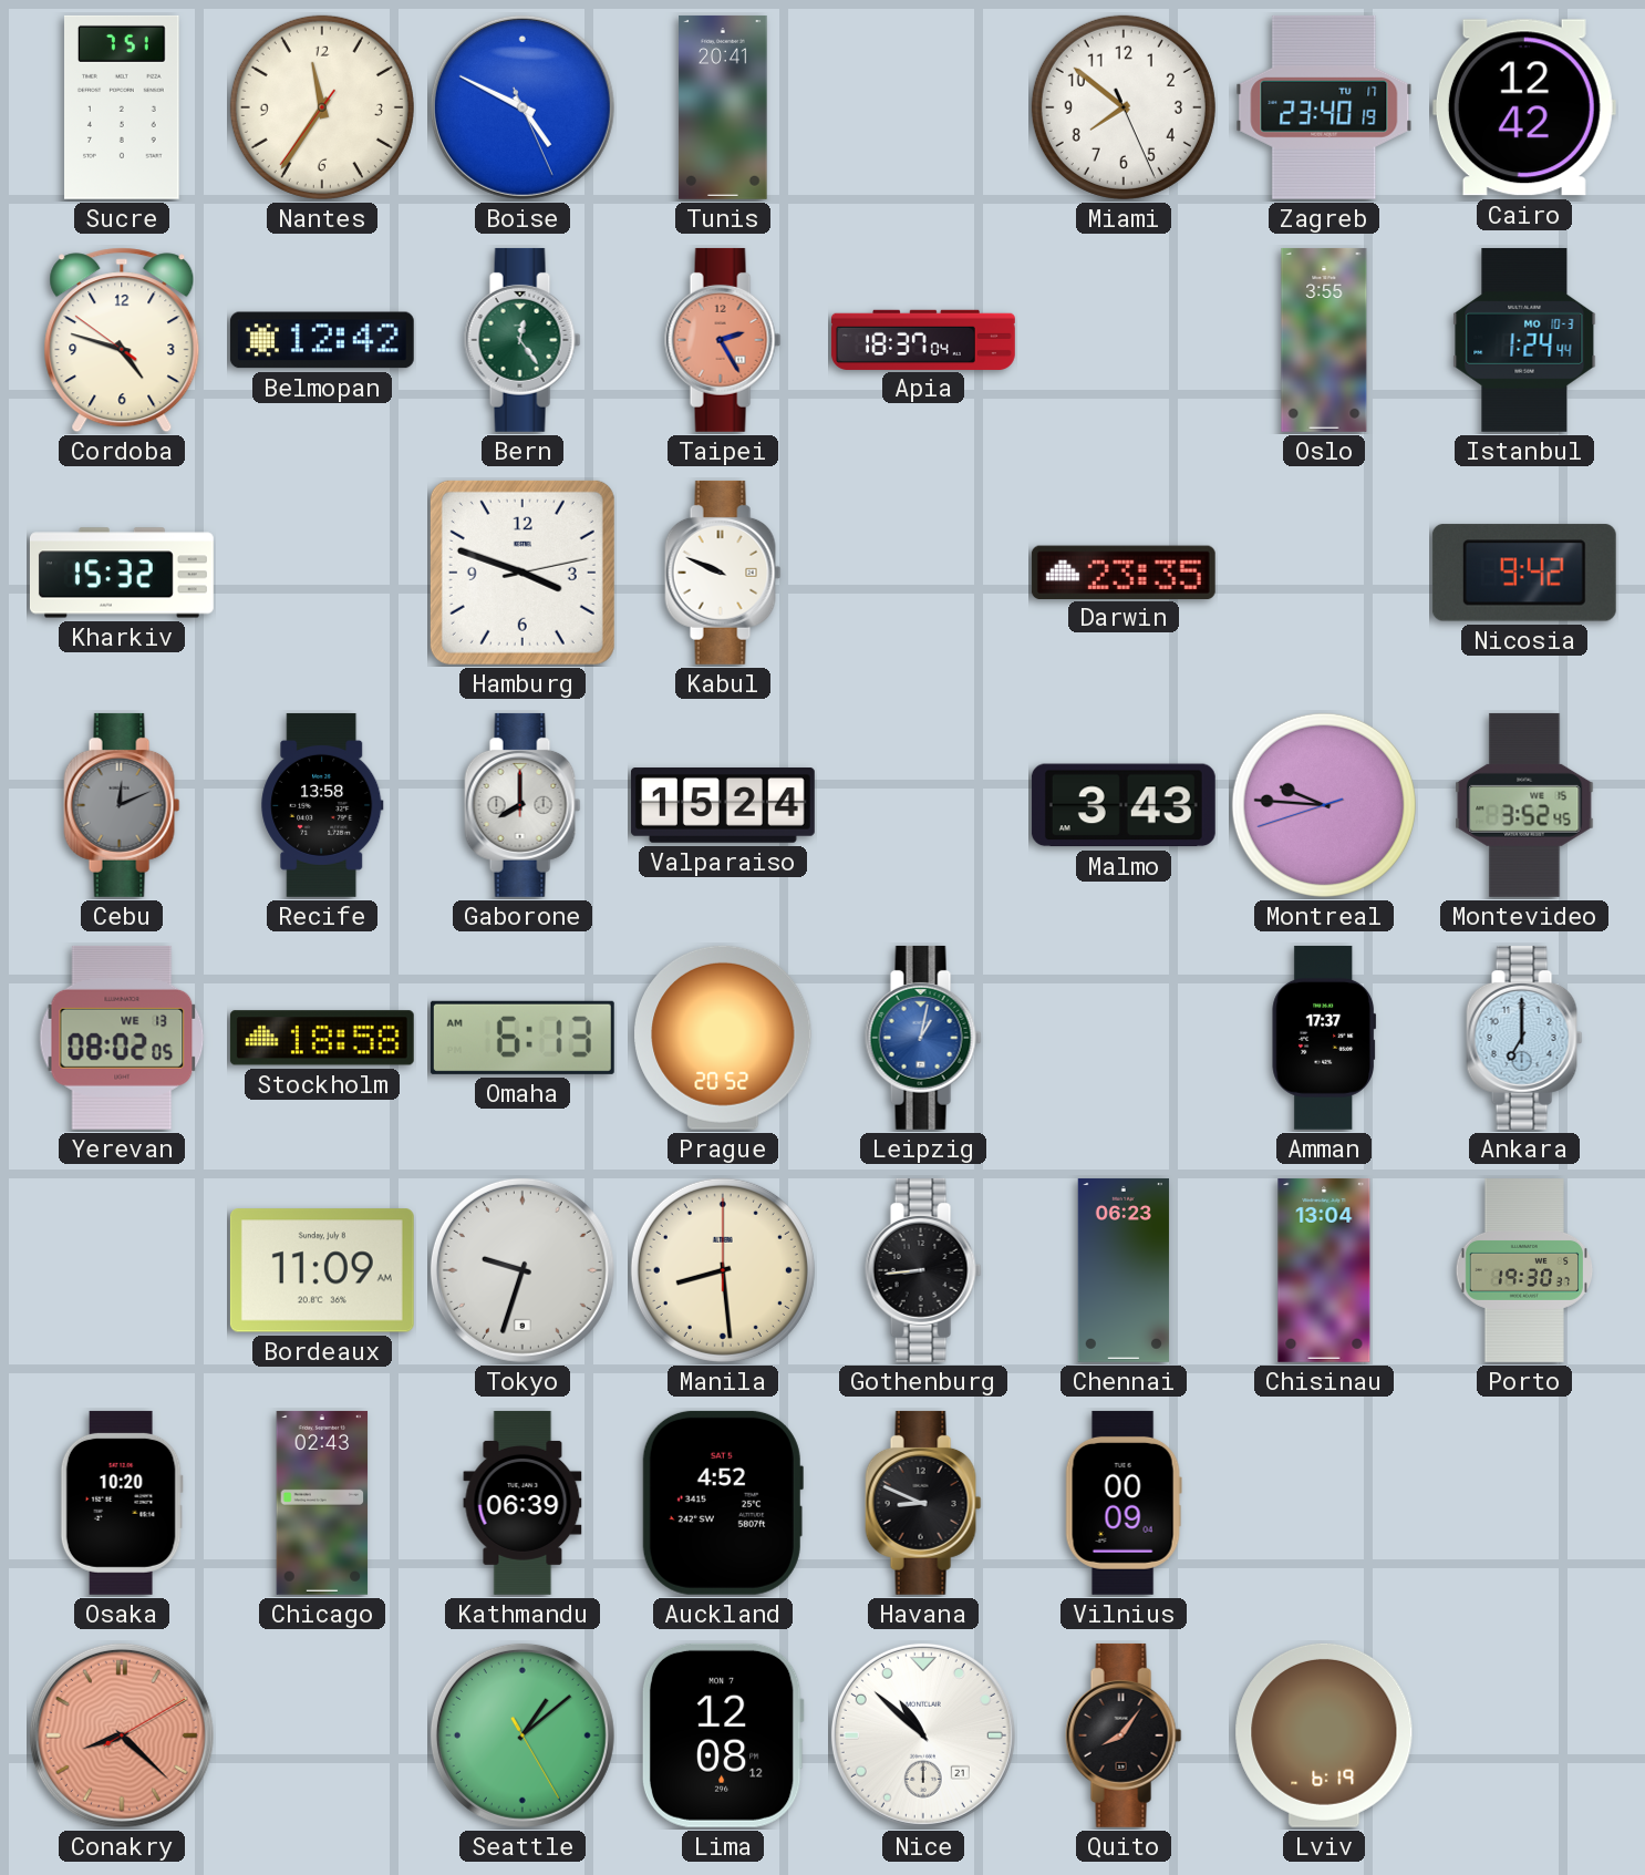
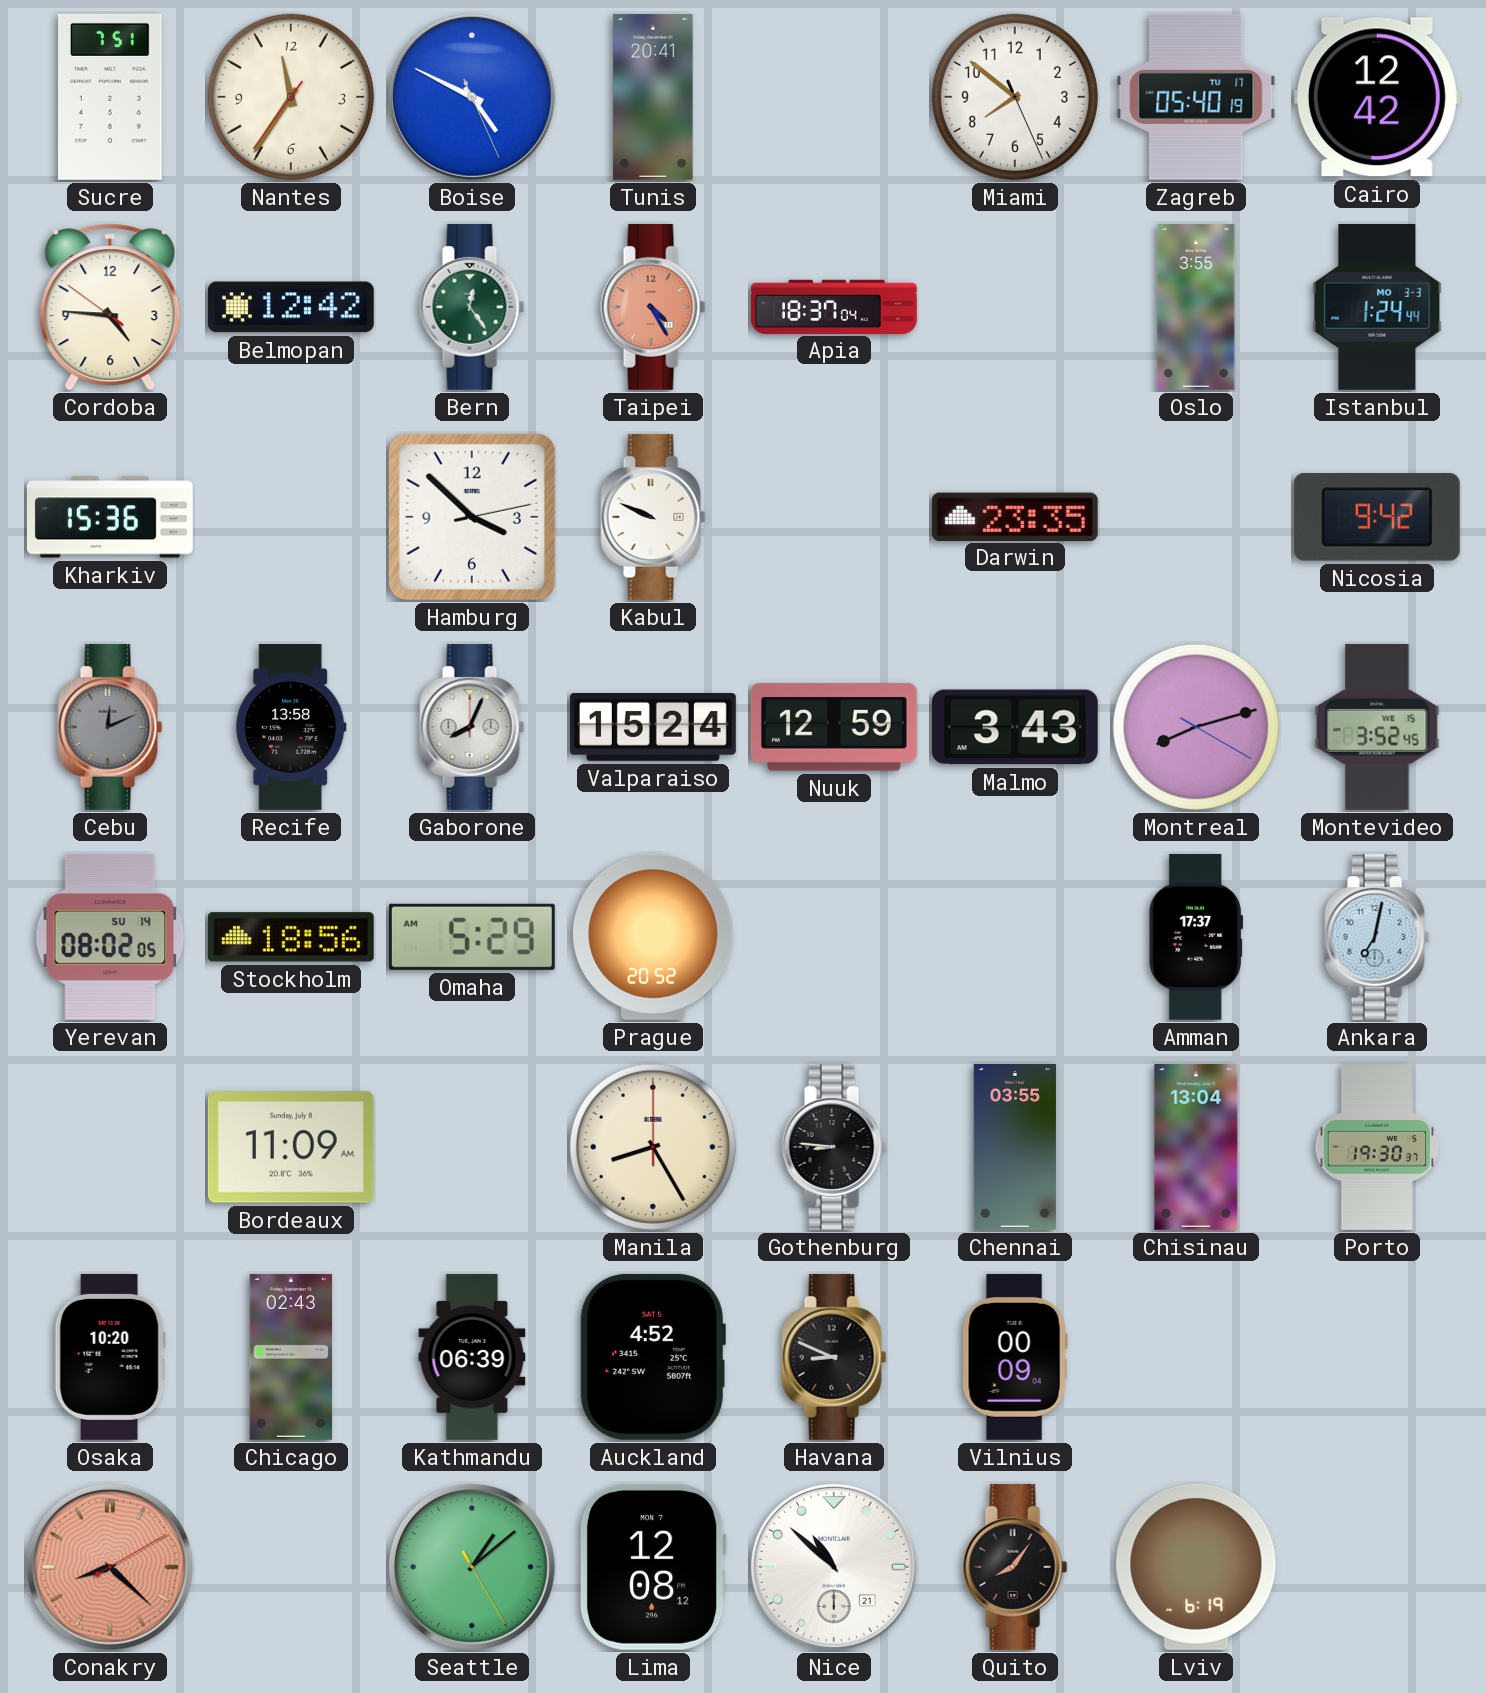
Zagreb: 23:40 -> 05:40 (1196, 97)
Cordoba: 4:47 -> 4:45 (110, 307)
Taipei: 2:25 -> 4:25 (653, 307)
Istanbul date: MO 10-3 -> MO 3-3 (1377, 307)
Kharkiv: 15:32 -> 15:36 (110, 517)
Hamburg: 3:48 -> 3:52 (472, 517)
Gaborone: 8:00 -> 8:04 (472, 727)
Nuuk: none -> 12:59 (834, 727)
Montreal: 9:45 -> 8:12 (1196, 727)
Yerevan date: WE 13 -> SU 14 (110, 937)
Stockholm: 18:58 -> 18:56 (291, 937)
Omaha: 6:13 -> 5:29 (472, 937)
Leipzig: 1:02 -> none (923, 1038)
Ankara: 7:00 -> 7:02 (1377, 937)
Tokyo: 9:33 -> none (523, 1270)
Manila: 8:29 -> 8:25 (653, 1147)
Gothenburg: 8:44 -> 8:46 (834, 1147)
Chennai: 06:23 -> 03:55 (1015, 1147)
